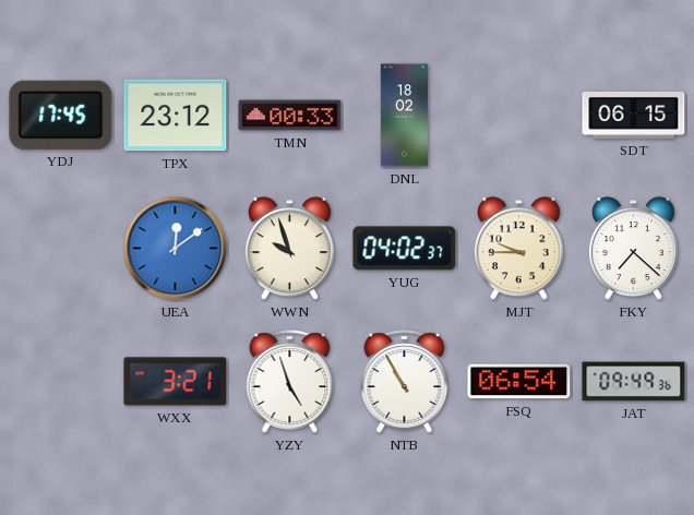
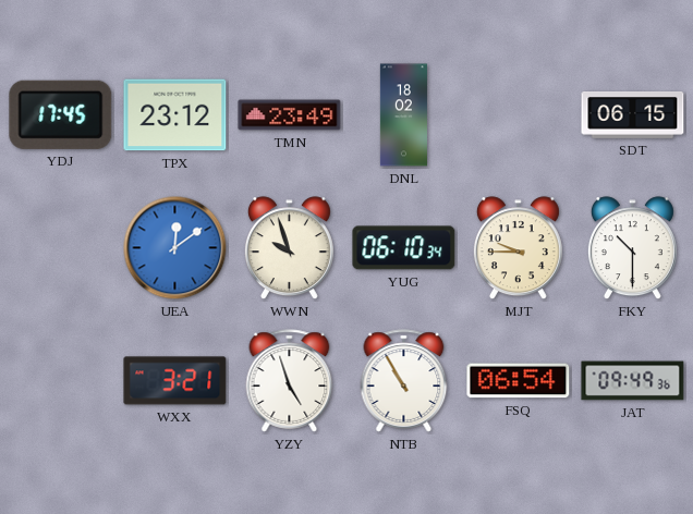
TMN: 00:33 -> 23:49 (290, 115)
YUG: 04:02 -> 06:10 (404, 248)
FKY: 7:22 -> 10:30 (632, 248)
